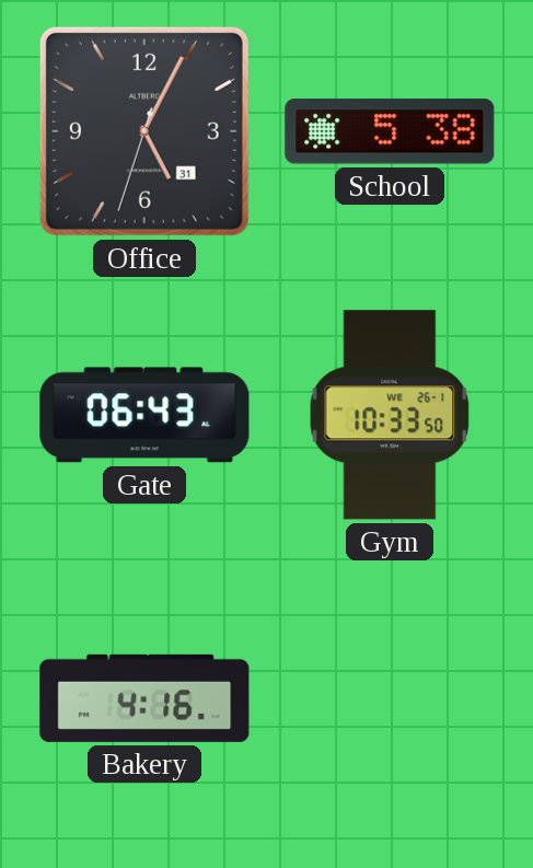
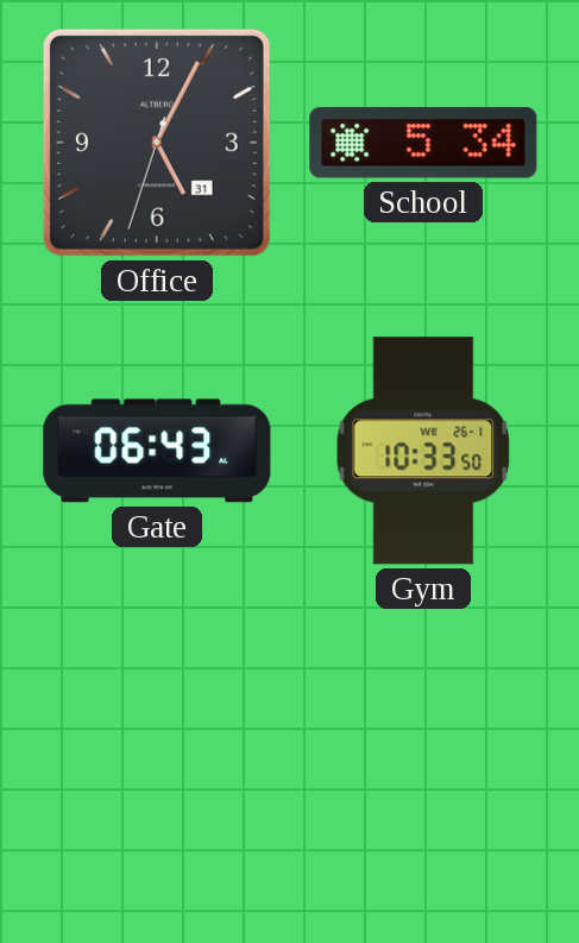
School: 5:38 -> 5:34 (423, 143)
Bakery: 4:16 -> none (144, 698)
